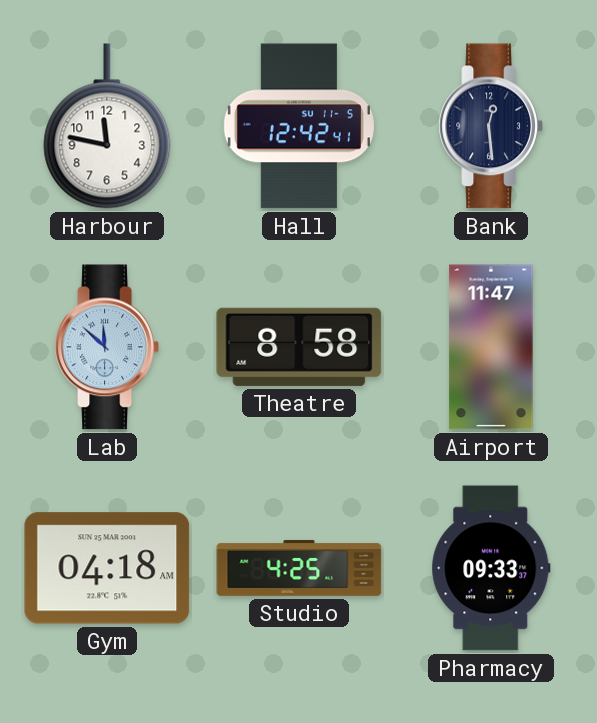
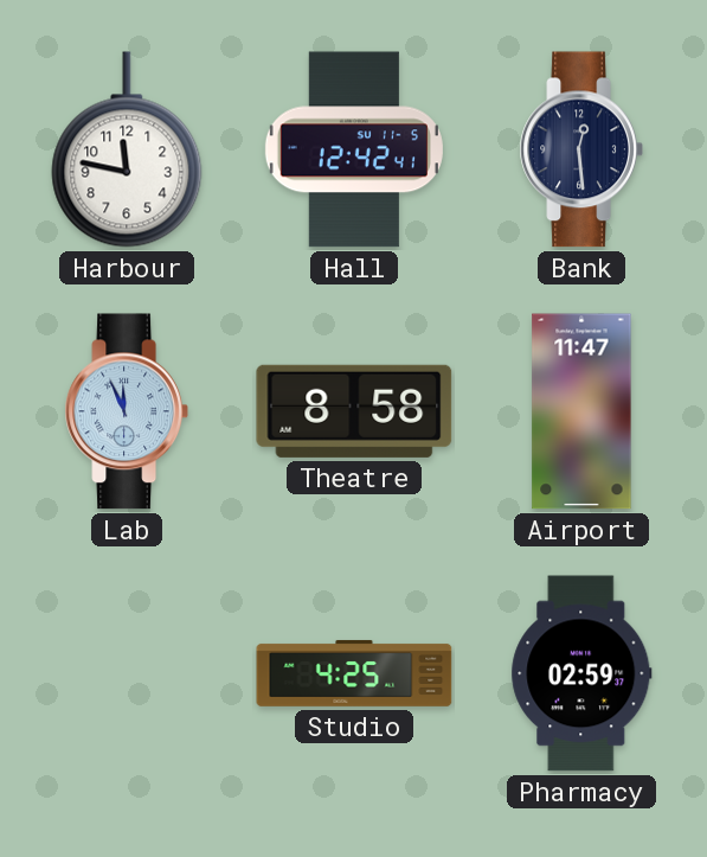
Lab: 11:52 -> 11:56 (127, 411)
Gym: 04:18 -> none (107, 568)
Pharmacy: 09:33 -> 02:59 (581, 673)
